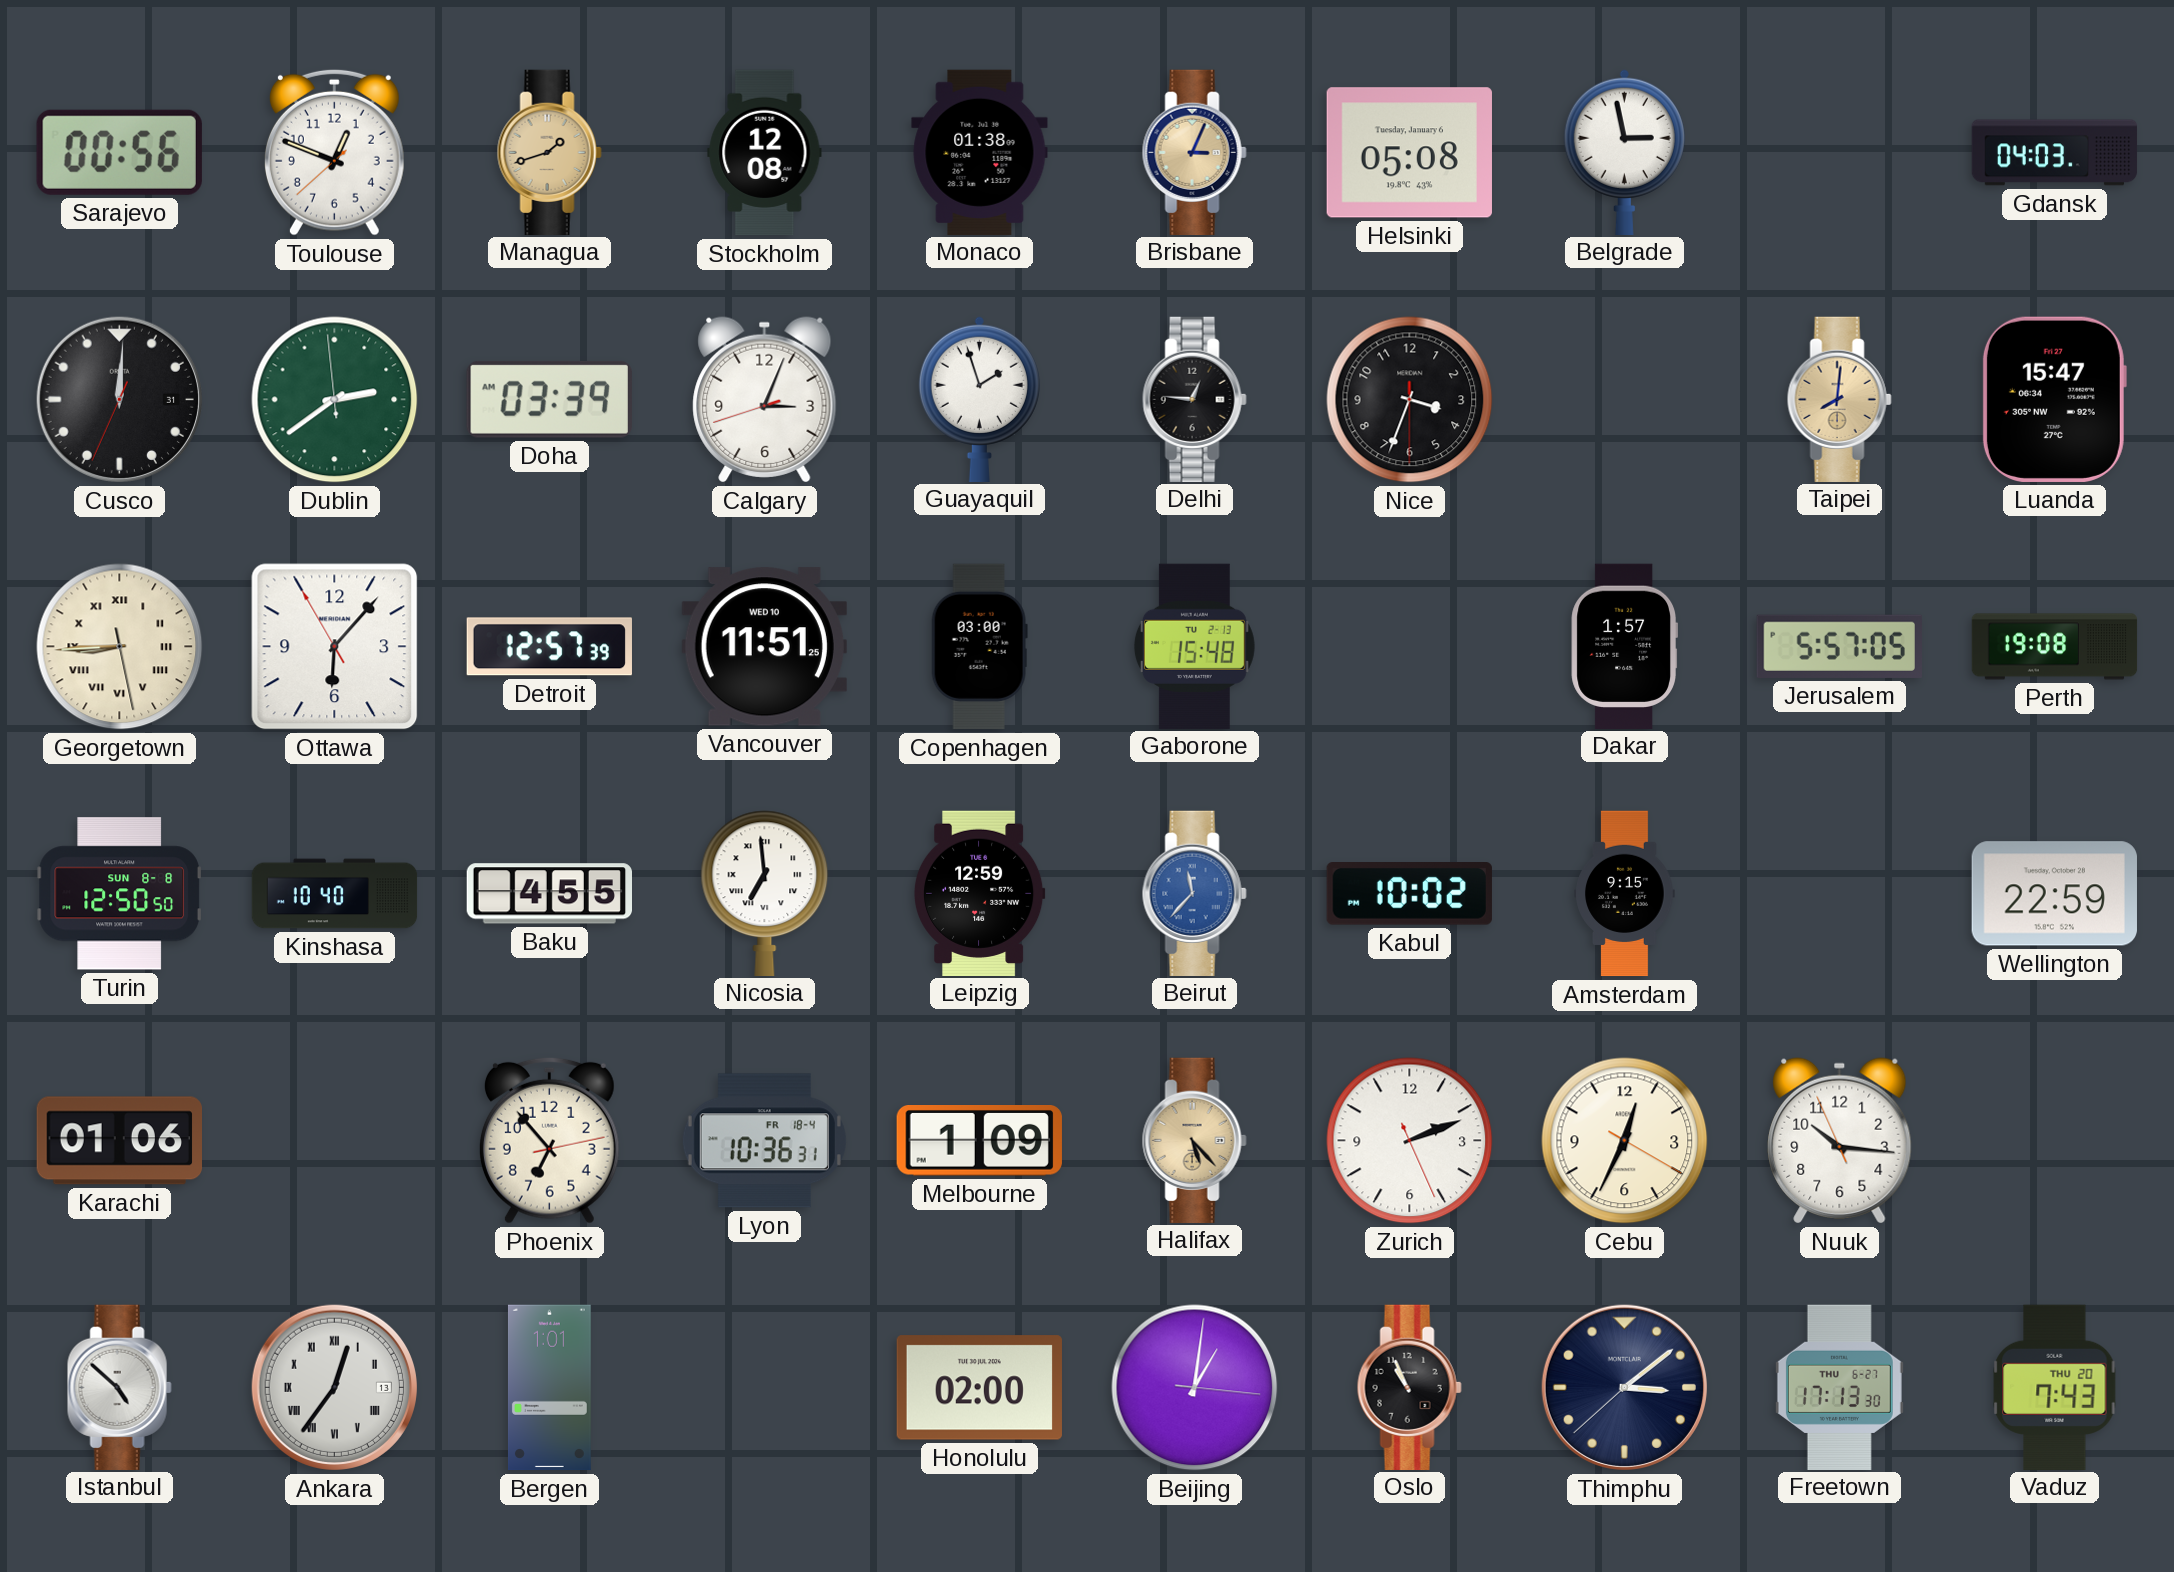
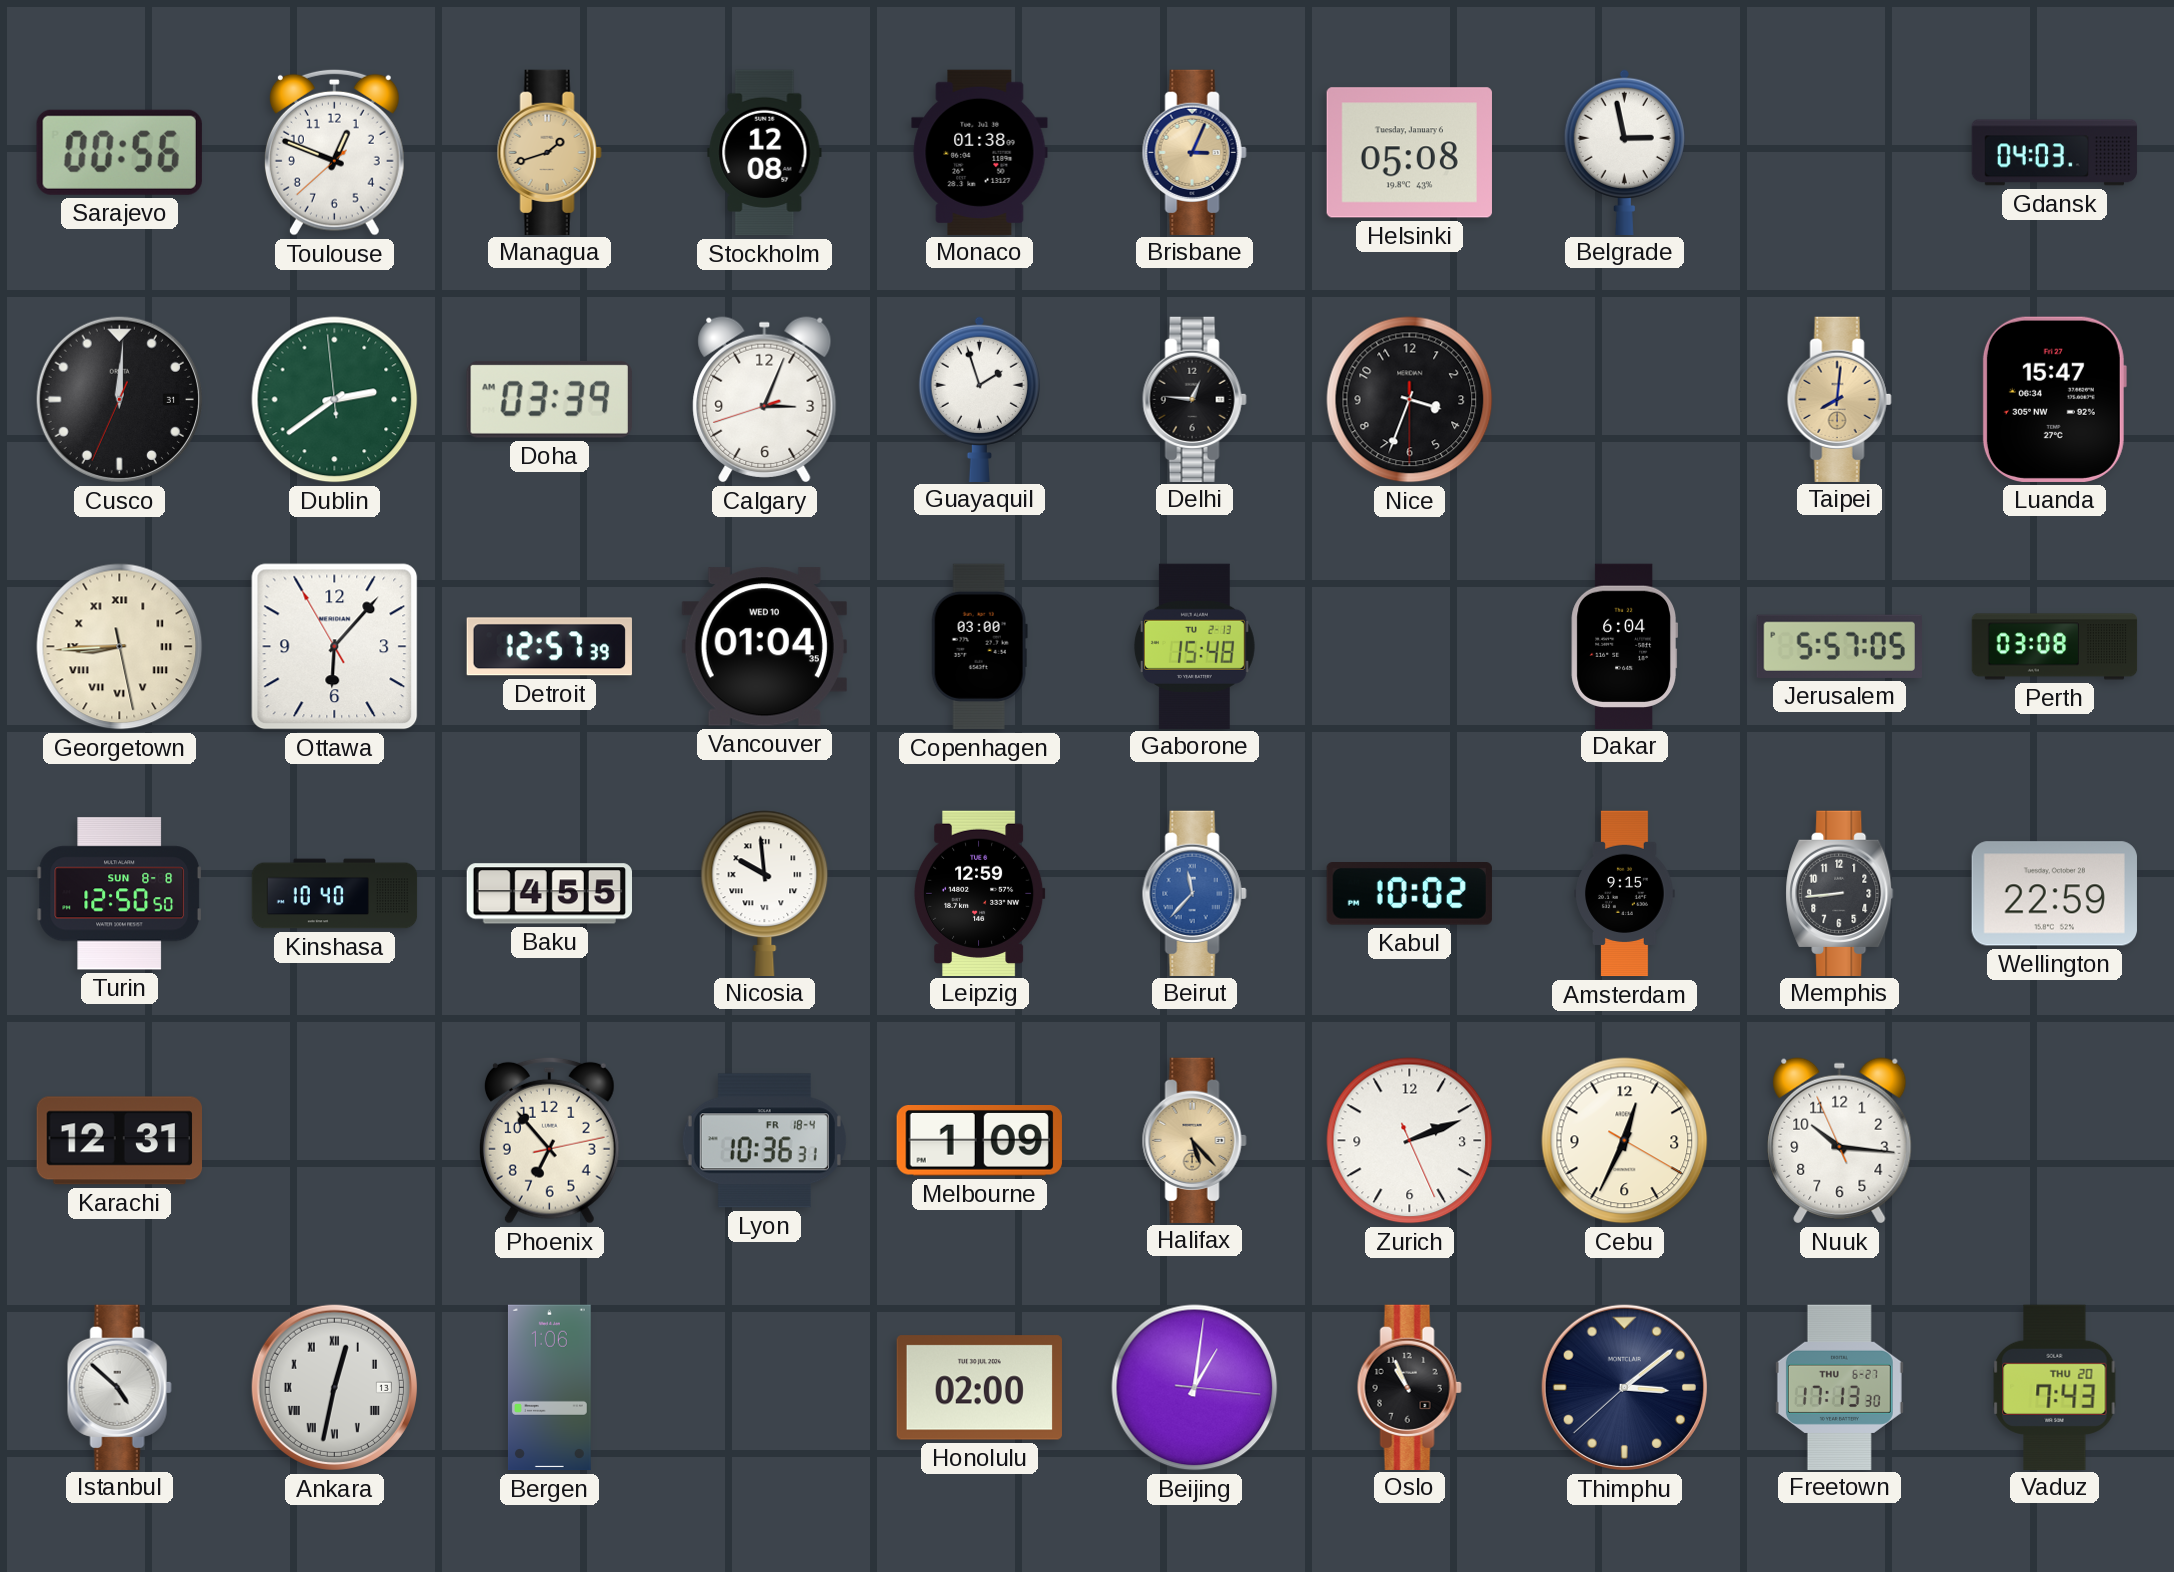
Vancouver: 11:51 -> 01:04 (764, 647)
Dakar: 1:57 -> 6:04 (1624, 646)
Perth: 19:08 -> 03:08 (2055, 647)
Nicosia: 6:59 -> 9:59 (765, 893)
Memphis: none -> 8:44 (1840, 893)
Karachi: 01:06 -> 12:31 (119, 1141)
Ankara: 12:36 -> 12:32 (334, 1387)
Bergen: 1:01 -> 1:06 (549, 1388)
